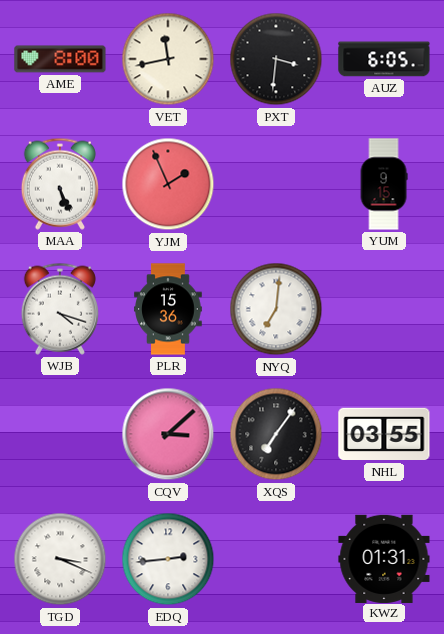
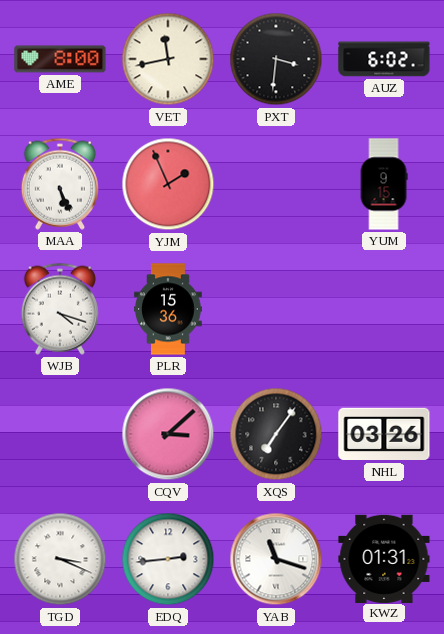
AUZ: 6:05 -> 6:02 (384, 59)
NYQ: 7:01 -> none (276, 309)
NHL: 03:55 -> 03:26 (384, 434)
YAB: none -> 11:18 (276, 559)
